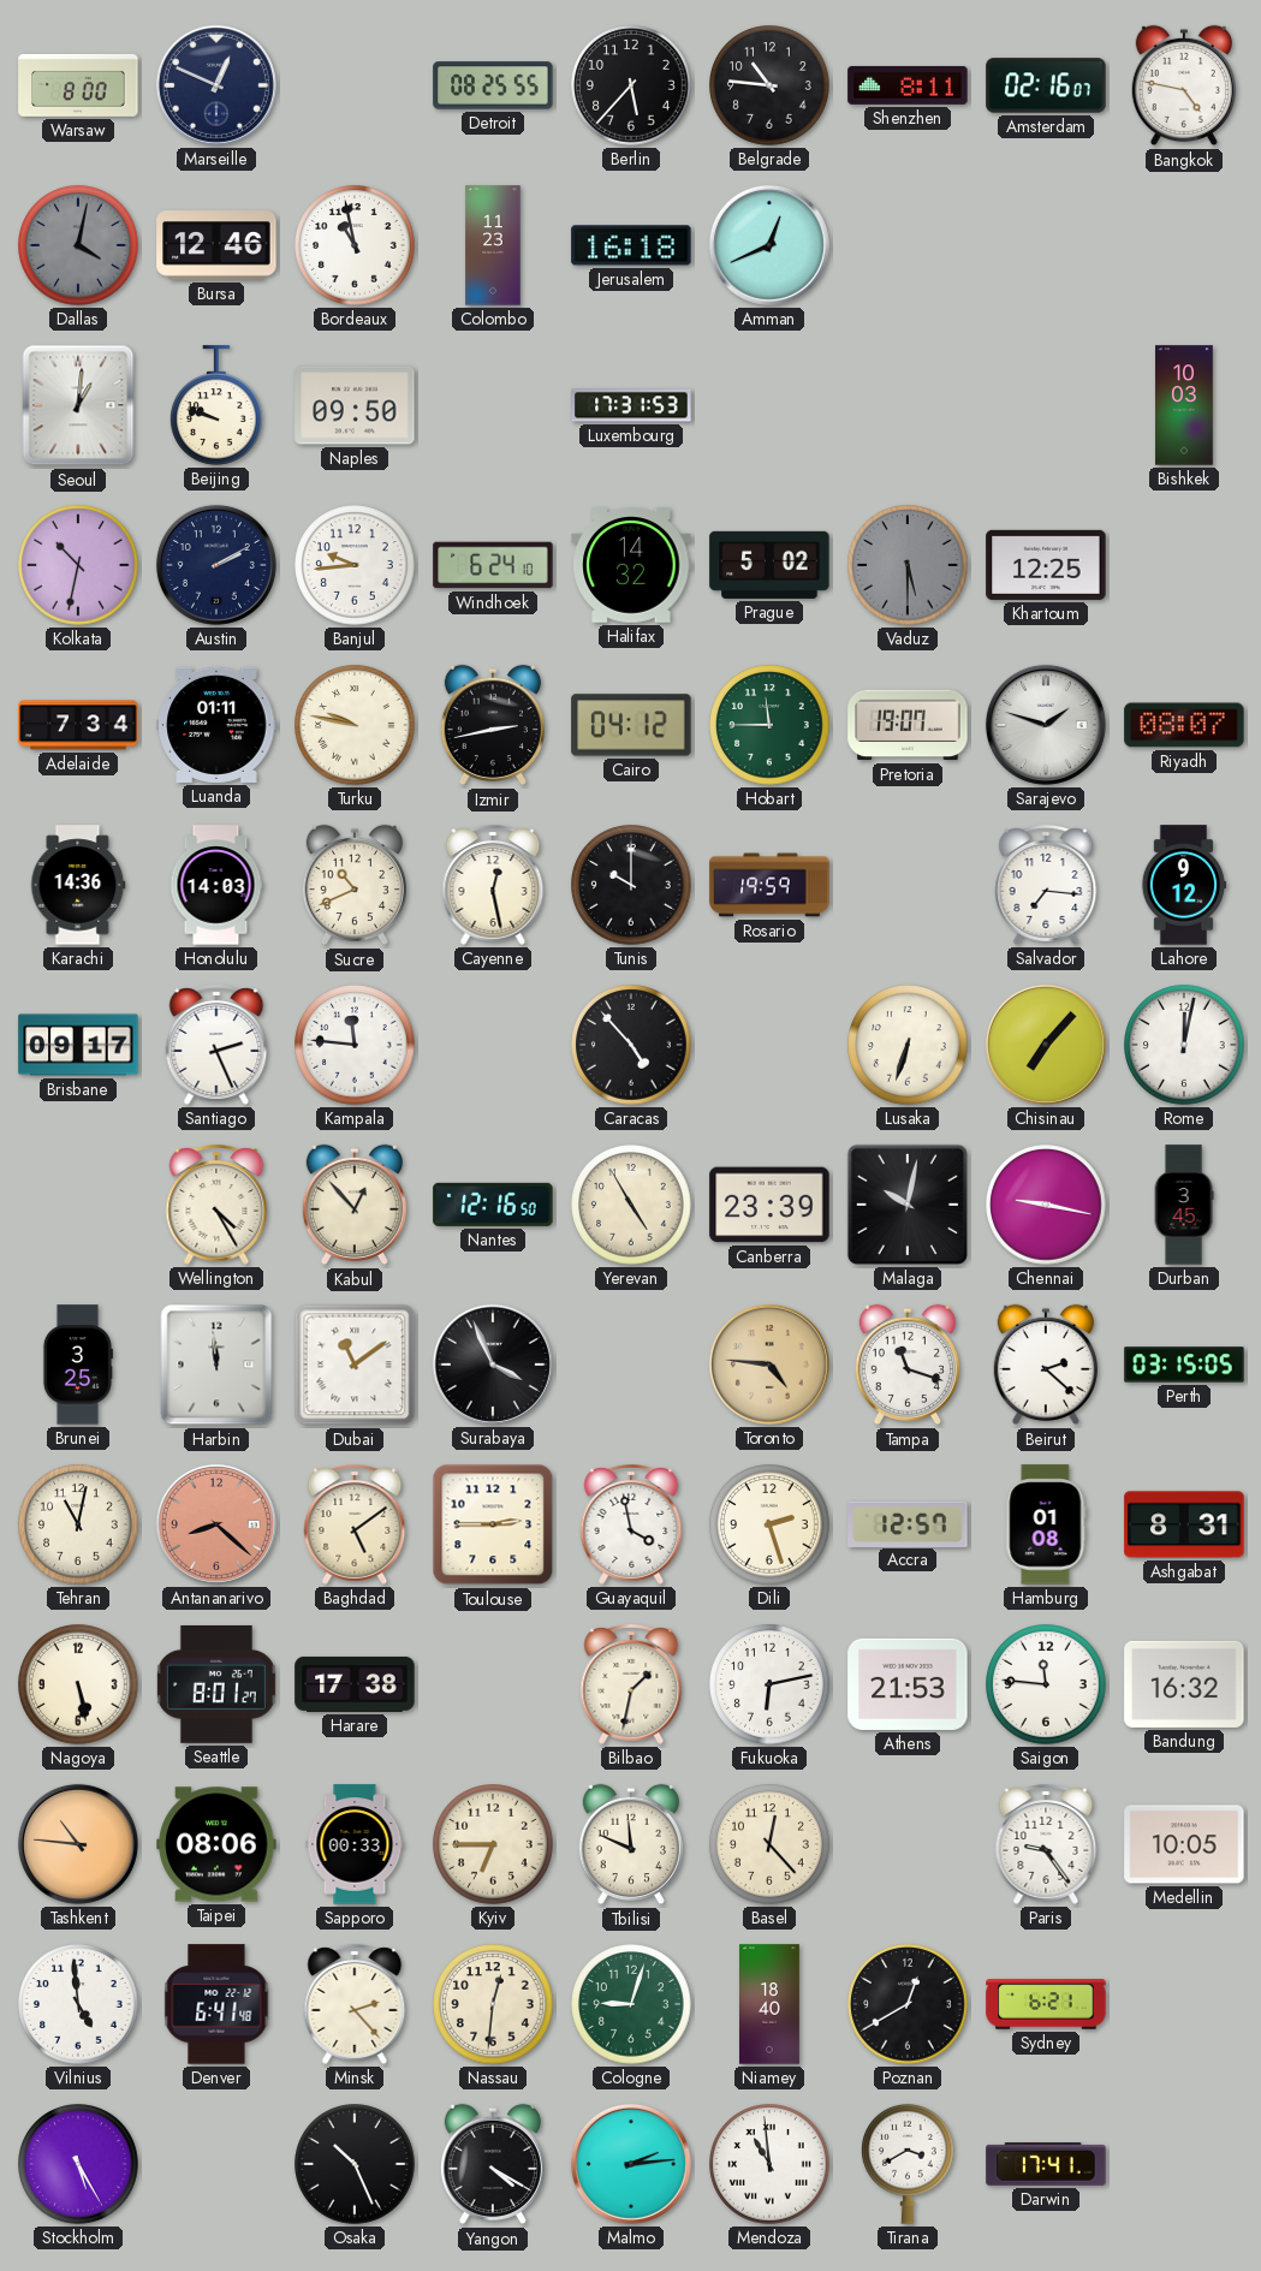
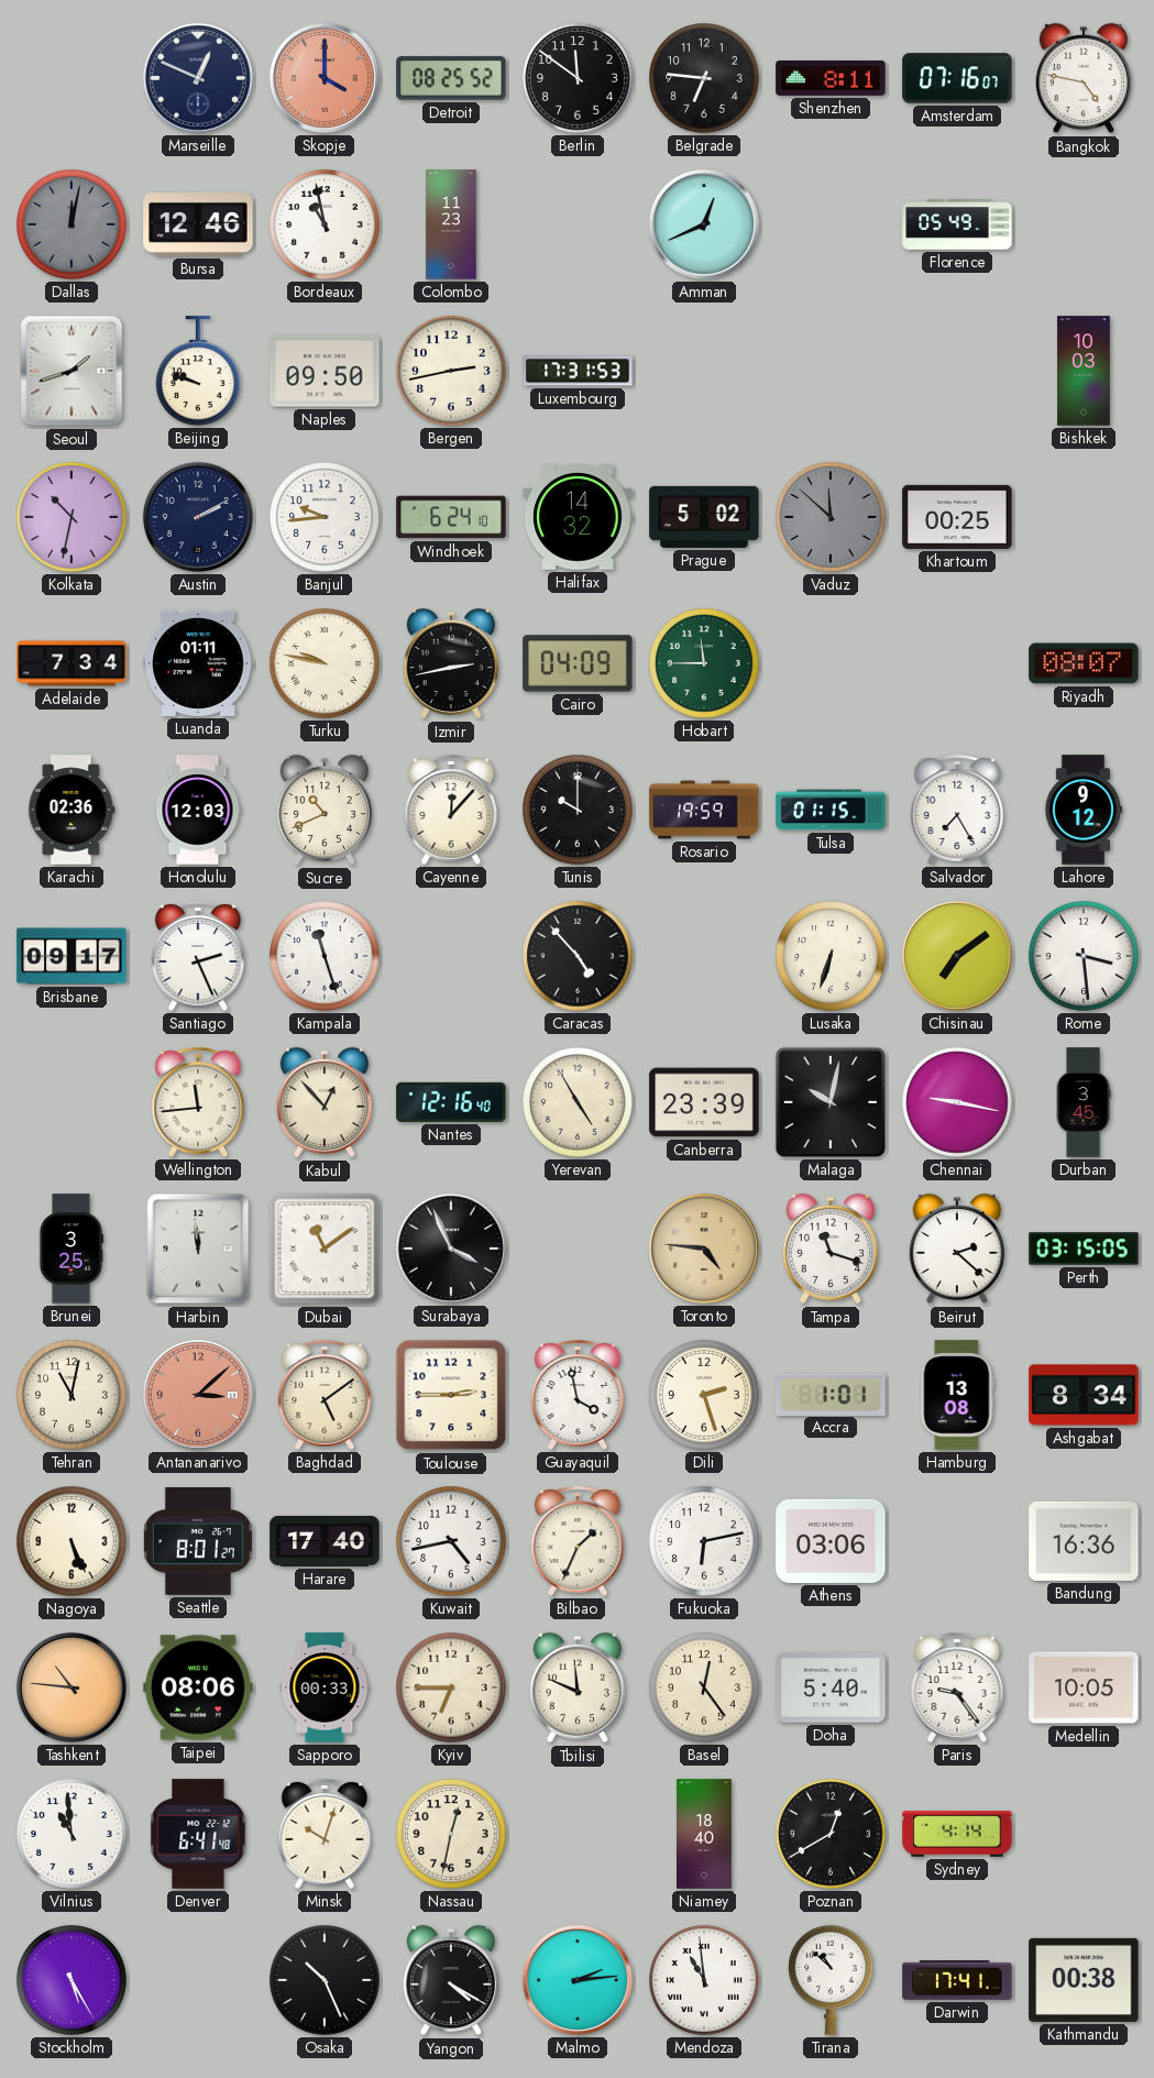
Warsaw: 8:00 -> none (78, 85)
Skopje: none -> 4:00 (325, 78)
Detroit: 08:25:55 -> 08:25:52 (451, 78)
Berlin: 5:37 -> 11:51 (578, 78)
Belgrade: 10:46 -> 6:46 (704, 78)
Amsterdam: 02:16 -> 07:16 (957, 78)
Dallas: 4:02 -> 12:02 (72, 224)
Jerusalem: 16:18 -> none (631, 245)
Florence: none -> 05:49 (957, 224)
Seoul: 1:01 -> 1:42 (72, 371)
Bergen: none -> 2:43 (451, 371)
Vaduz: 5:30 -> 11:52 (831, 517)
Khartoum: 12:25 -> 00:25 (957, 517)
Cairo: 04:12 -> 04:09 (578, 663)
Pretoria: 19:07 -> none (908, 725)
Sarajevo: 1:48 -> none (1046, 725)
Karachi: 14:36 -> 02:36 (72, 810)
Honolulu: 14:03 -> 12:03 (198, 810)
Cayenne: 12:28 -> 12:07 (451, 811)
Tulsa: none -> 01:15 (831, 810)
Salvador: 7:16 -> 7:25 (957, 811)
Kampala: 11:46 -> 11:27 (325, 956)
Chisinau: 7:07 -> 7:09 (957, 956)
Rome: 12:02 -> 3:29 (1084, 956)
Wellington: 4:25 -> 11:44 (198, 1103)
Nantes: 12:16:50 -> 12:16:40 (451, 1102)
Antananarivo: 8:22 -> 3:08 (198, 1395)
Accra: 12:57 -> 1:01 (831, 1394)
Hamburg: 01:08 -> 13:08 (957, 1395)
Ashgabat: 8:31 -> 8:34 (1084, 1395)
Nagoya: 5:28 -> 5:26 (72, 1541)
Harare: 17:38 -> 17:40 (325, 1541)
Kuwait: none -> 4:43 (451, 1541)
Bilbao: 1:32 -> 1:34 (578, 1542)
Athens: 21:53 -> 03:06 (831, 1541)
Saigon: 11:46 -> none (1046, 1684)
Bandung: 16:32 -> 16:36 (1084, 1541)
Basel: 12:23 -> 12:24 (704, 1687)
Doha: none -> 5:40 (831, 1687)
Vilnius: 4:59 -> 10:59 (72, 1834)
Minsk: 2:23 -> 10:03 (325, 1835)
Nassau: 12:31 -> 12:32 (451, 1834)
Cologne: 9:03 -> none (631, 2004)
Sydney: 6:21 -> 4:14 (957, 1834)
Tirana: 3:40 -> 10:52 (832, 1980)
Kathmandu: none -> 00:38 (1084, 1980)
